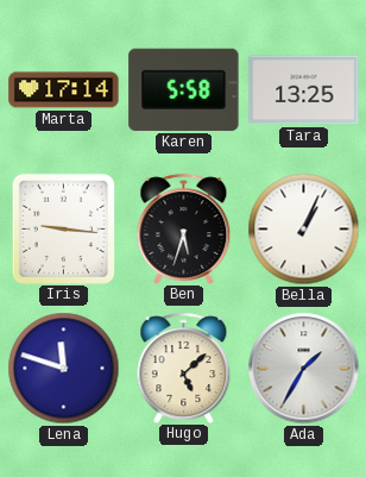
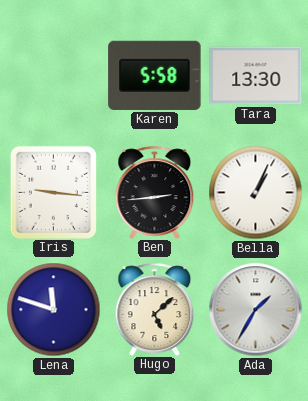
Marta: 17:14 -> none (64, 90)
Tara: 13:25 -> 13:30 (256, 76)
Ben: 5:33 -> 2:44 (155, 192)
